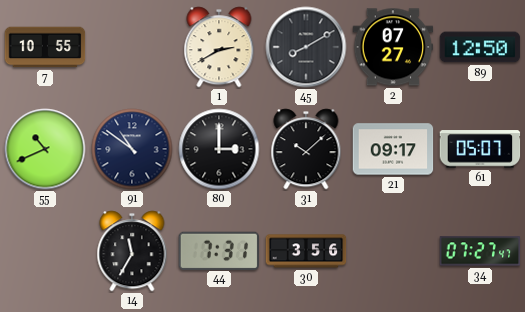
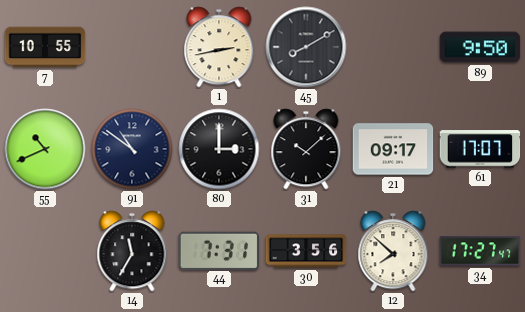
1: 2:40 -> 2:43 (219, 47)
2: 07:27 -> none (393, 47)
89: 12:50 -> 9:50 (480, 47)
61: 05:07 -> 17:07 (480, 149)
12: none -> 7:52 (393, 251)
34: 07:27 -> 17:27 (480, 251)
